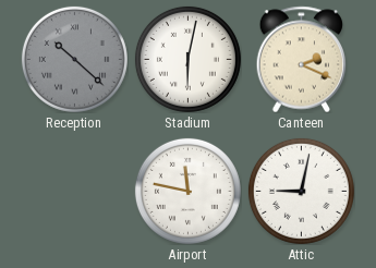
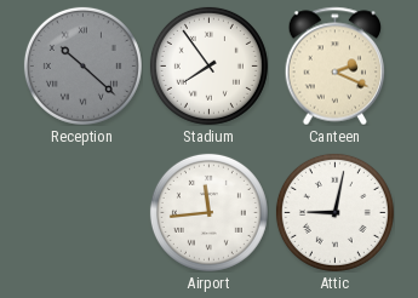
Stadium: 6:02 -> 7:54 (208, 65)
Airport: 11:47 -> 11:44 (208, 212)
